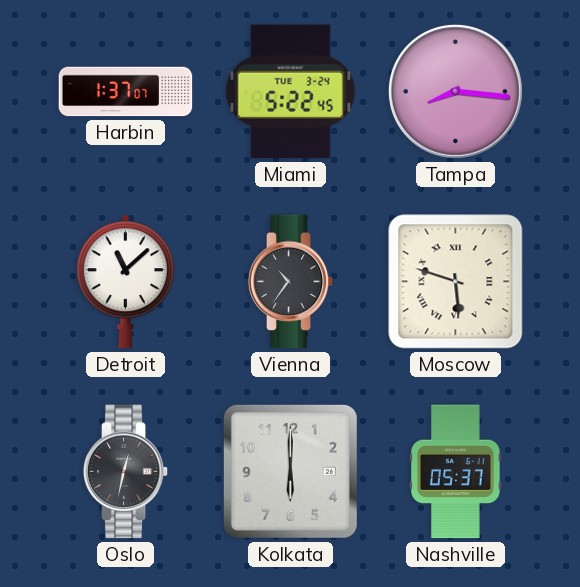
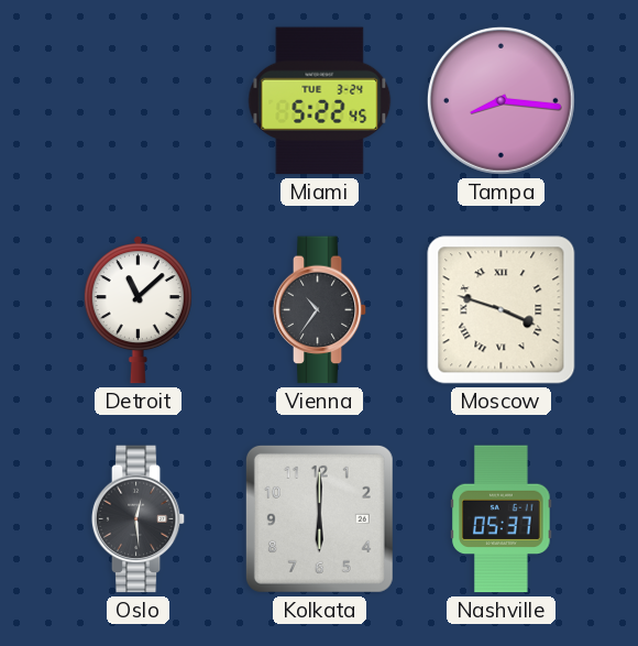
Harbin: 1:37 -> none (126, 92)
Moscow: 5:48 -> 3:48 (502, 310)
Oslo: 12:32 -> 12:29 (139, 519)
